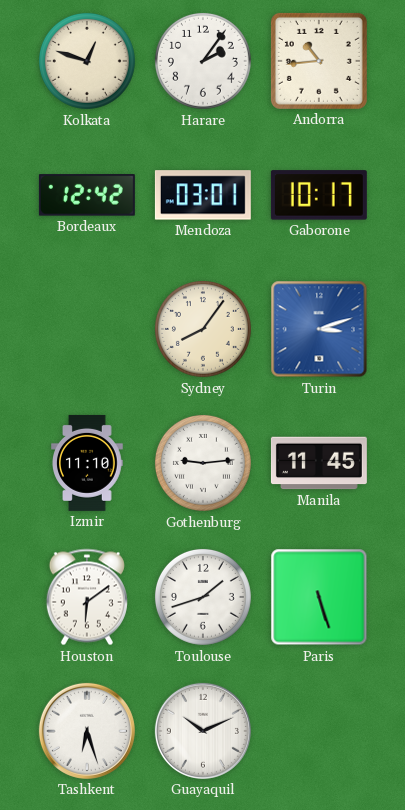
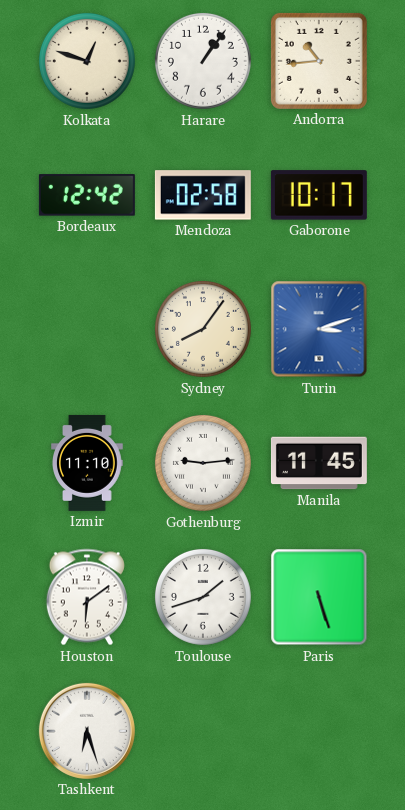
Harare: 2:06 -> 1:06 (203, 61)
Mendoza: 03:01 -> 02:58 (203, 195)
Guayaquil: 10:11 -> none (203, 731)
